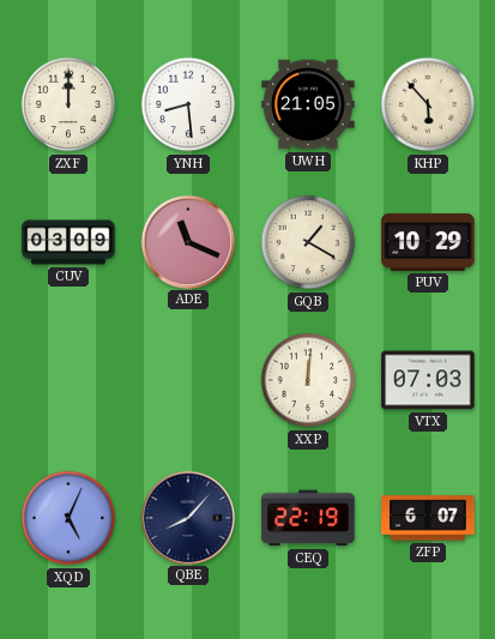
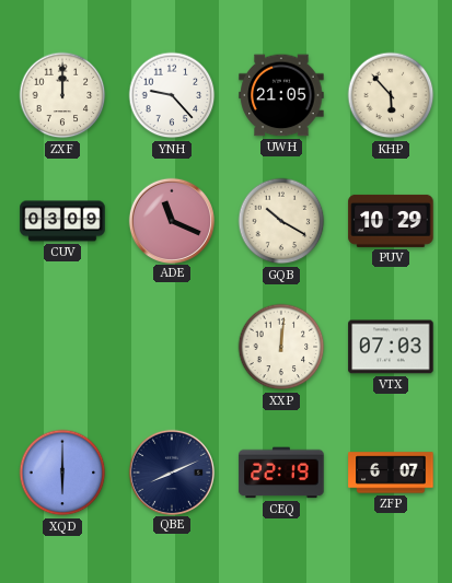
YNH: 8:29 -> 9:23 (172, 95)
GQB: 1:20 -> 10:20 (281, 221)
XQD: 5:04 -> 6:00 (62, 473)
QBE: 8:07 -> 8:11 (171, 471)
